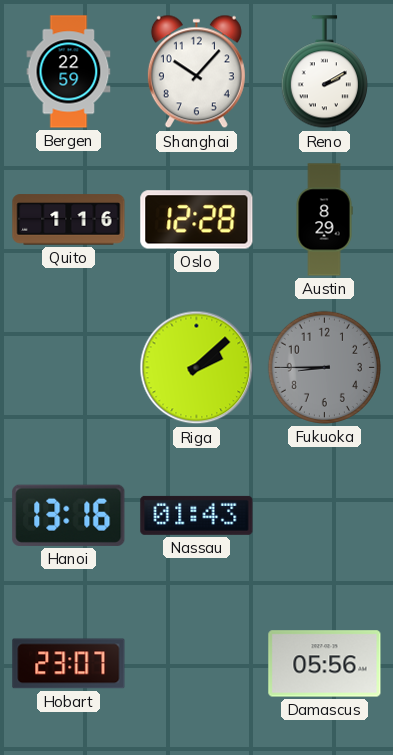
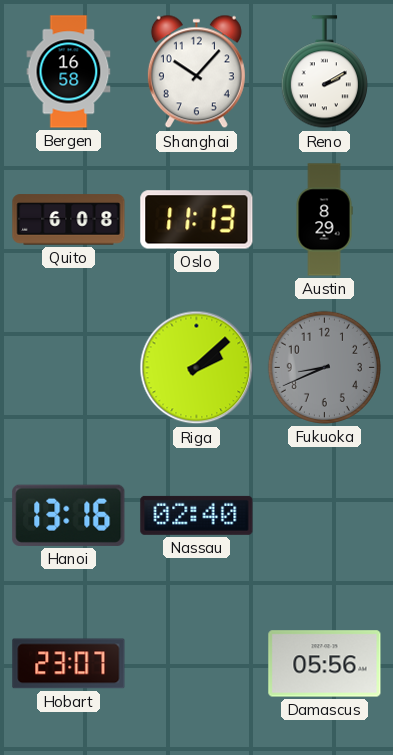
Bergen: 22:59 -> 16:58 (69, 72)
Quito: 1:16 -> 6:08 (69, 220)
Oslo: 12:28 -> 11:13 (197, 220)
Fukuoka: 8:45 -> 8:41 (324, 367)
Nassau: 01:43 -> 02:40 (197, 515)
